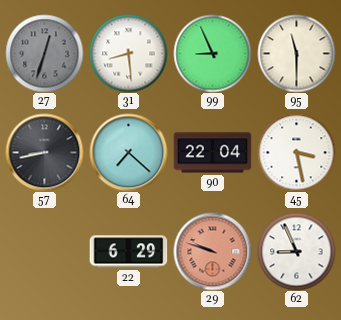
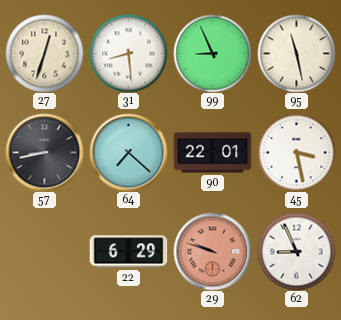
27 dial: grey -> cream (44, 53)
95: 11:30 -> 11:28 (296, 53)
90: 22:04 -> 22:01 (212, 153)
